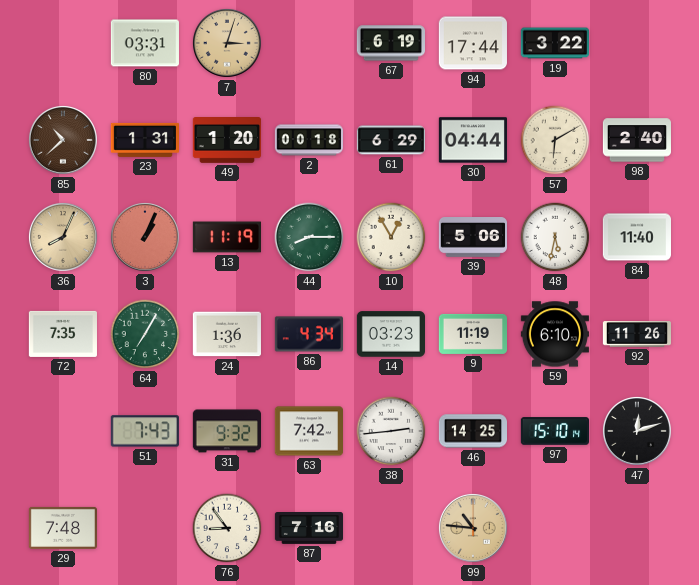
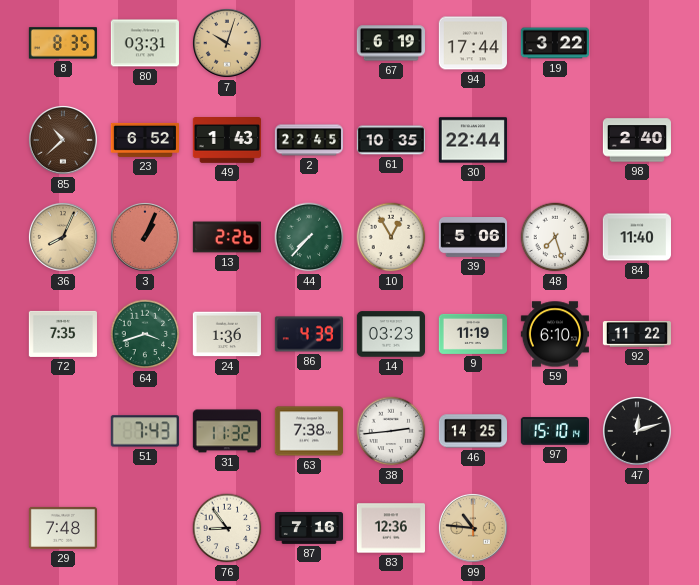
8: none -> 8:35 (63, 43)
7: 3:03 -> 10:03 (227, 43)
23: 1:31 -> 6:52 (144, 140)
49: 1:20 -> 1:43 (226, 141)
2: 00:18 -> 22:45 (308, 140)
61: 6:29 -> 10:35 (390, 140)
30: 04:44 -> 22:44 (472, 140)
57: 6:10 -> none (555, 140)
13: 11:19 -> 2:26 (226, 237)
44: 8:15 -> 7:37 (309, 237)
48: 5:32 -> 7:27 (555, 237)
64: 7:05 -> 3:42 (145, 334)
86: 4:34 -> 4:39 (308, 334)
92: 11:26 -> 11:22 (636, 334)
31: 9:32 -> 11:32 (226, 431)
63: 7:42 -> 7:38 (308, 431)
83: none -> 12:36 (390, 528)
